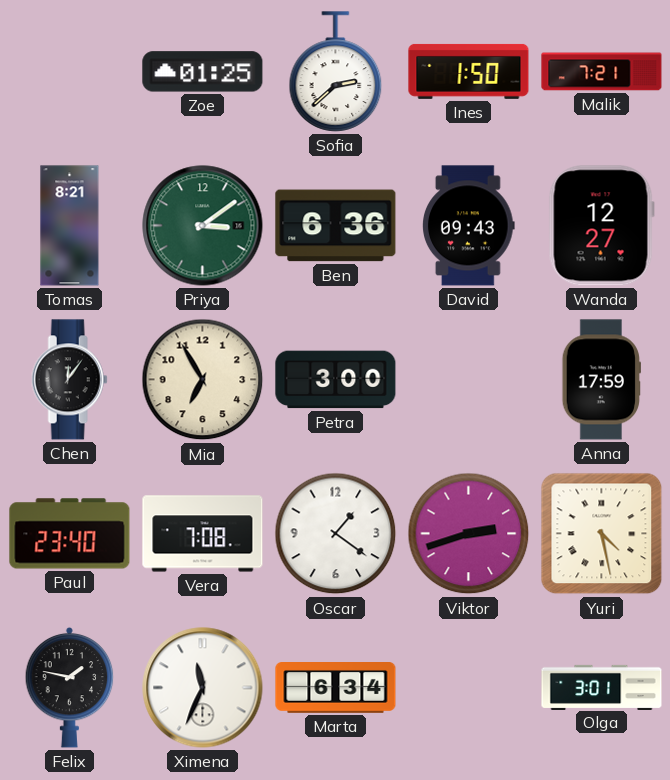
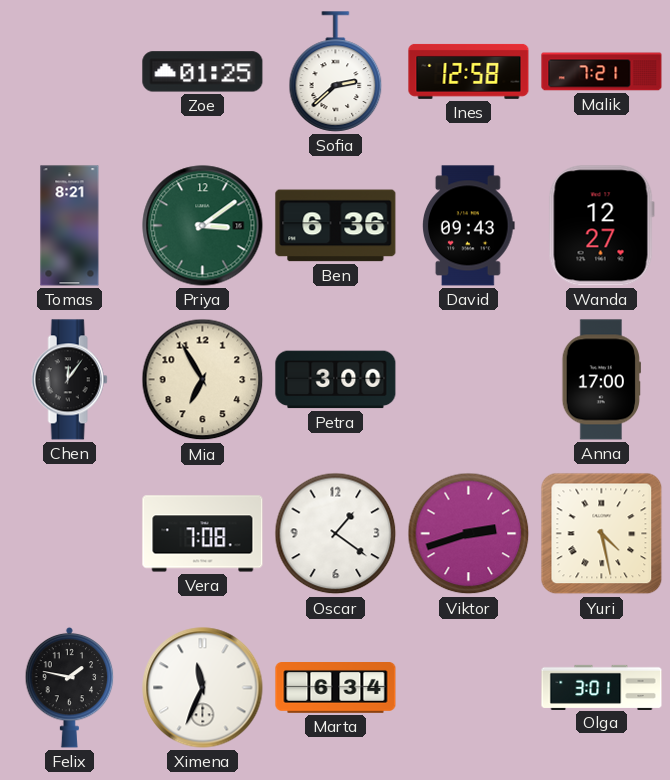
Ines: 1:50 -> 12:58 (469, 71)
Anna: 17:59 -> 17:00 (601, 380)
Paul: 23:40 -> none (70, 534)
